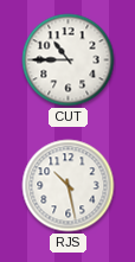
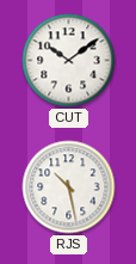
CUT: 10:45 -> 10:09 (69, 61)
